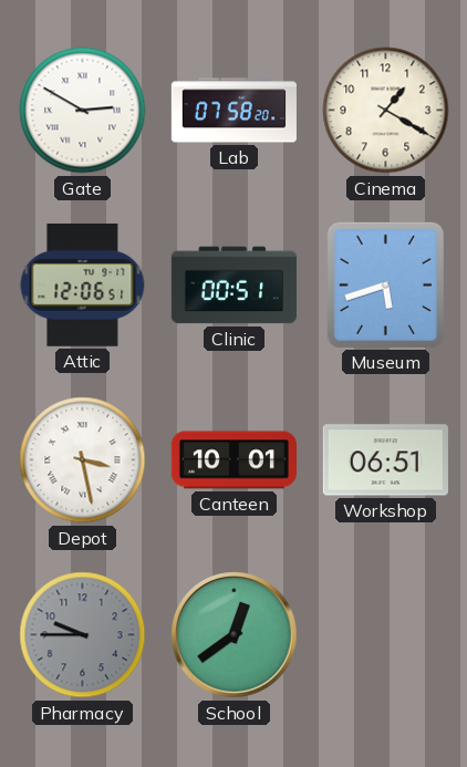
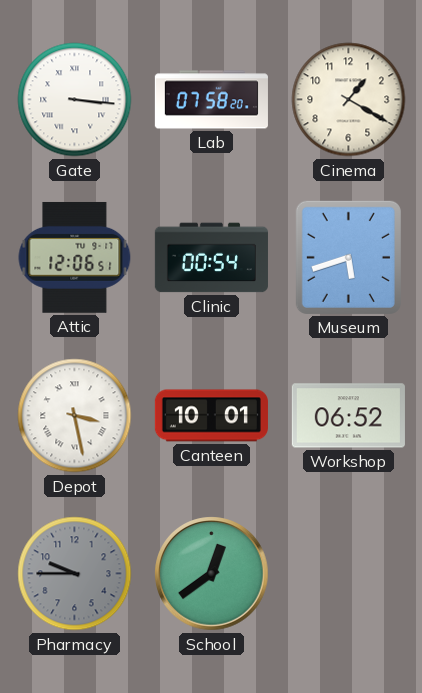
Gate: 2:50 -> 3:16 (75, 100)
Clinic: 00:51 -> 00:54 (211, 258)
Workshop: 06:51 -> 06:52 (348, 416)
